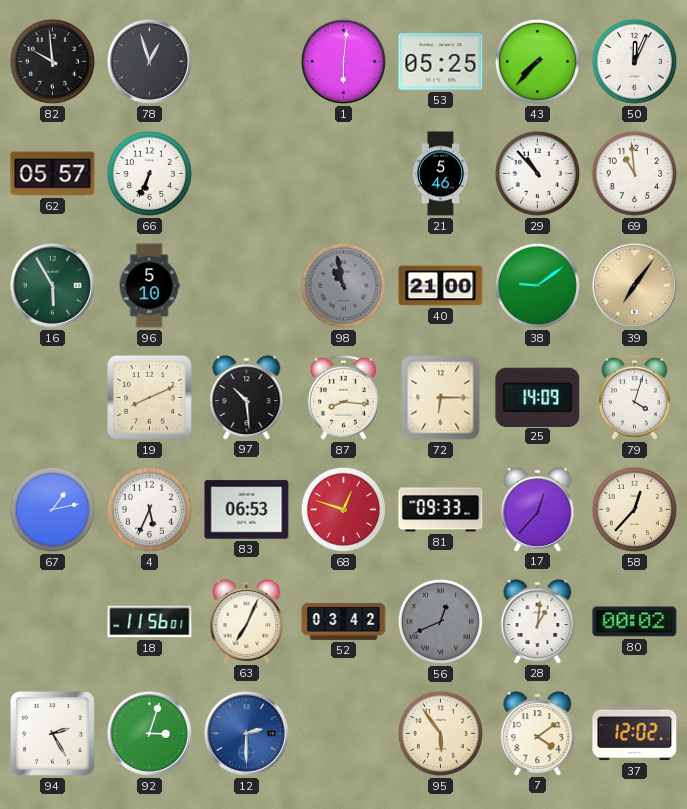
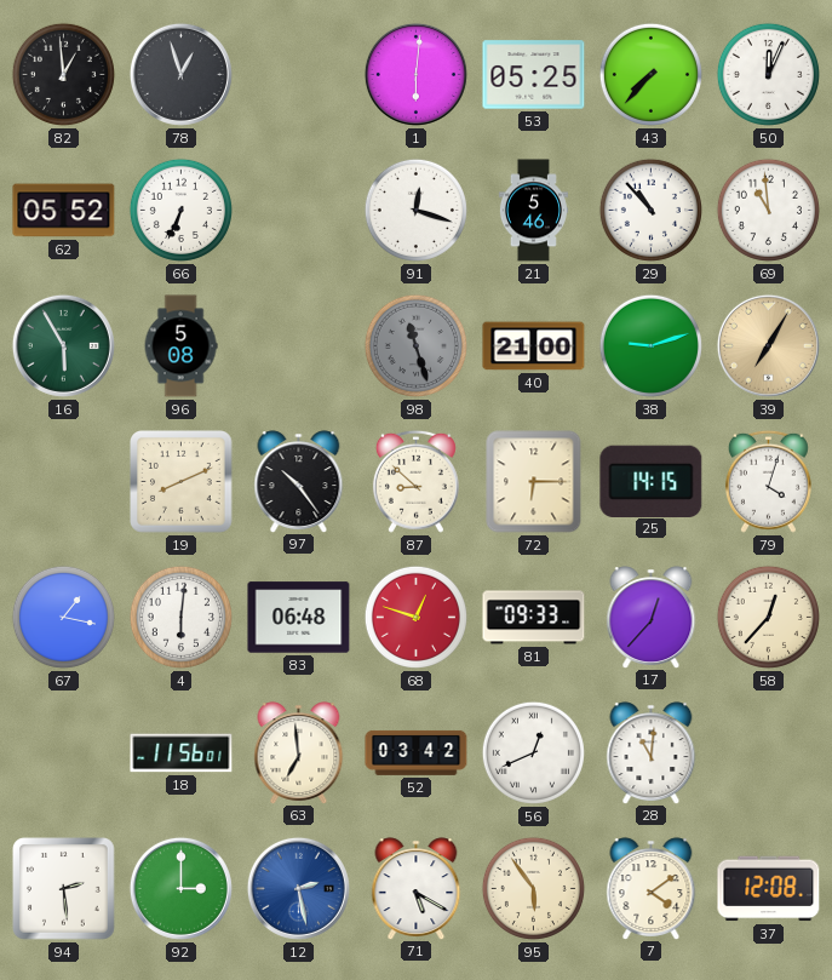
82: 9:59 -> 12:59 (63, 74)
62: 05:57 -> 05:52 (64, 211)
91: none -> 12:18 (415, 210)
96: 5:10 -> 5:08 (180, 346)
98: 10:58 -> 11:27 (415, 345)
38: 9:09 -> 9:12 (650, 345)
39: 7:06 -> 7:05 (768, 345)
97: 10:29 -> 10:24 (299, 481)
87: 8:16 -> 8:52 (415, 481)
25: 14:09 -> 14:15 (652, 481)
67: 1:13 -> 1:17 (63, 617)
4: 5:34 -> 6:01 (180, 617)
83: 06:53 -> 06:48 (299, 618)
63: 7:04 -> 6:59 (299, 752)
56 dial: grey -> white (533, 752)
28: 1:01 -> 11:01 (652, 752)
80: 00:02 -> none (635, 622)
94: 2:25 -> 2:29 (64, 889)
92: 3:03 -> 3:00 (180, 888)
12: 2:30 -> 2:28 (298, 888)
71: none -> 5:20 (417, 888)
37: 12:02 -> 12:08 (769, 889)
